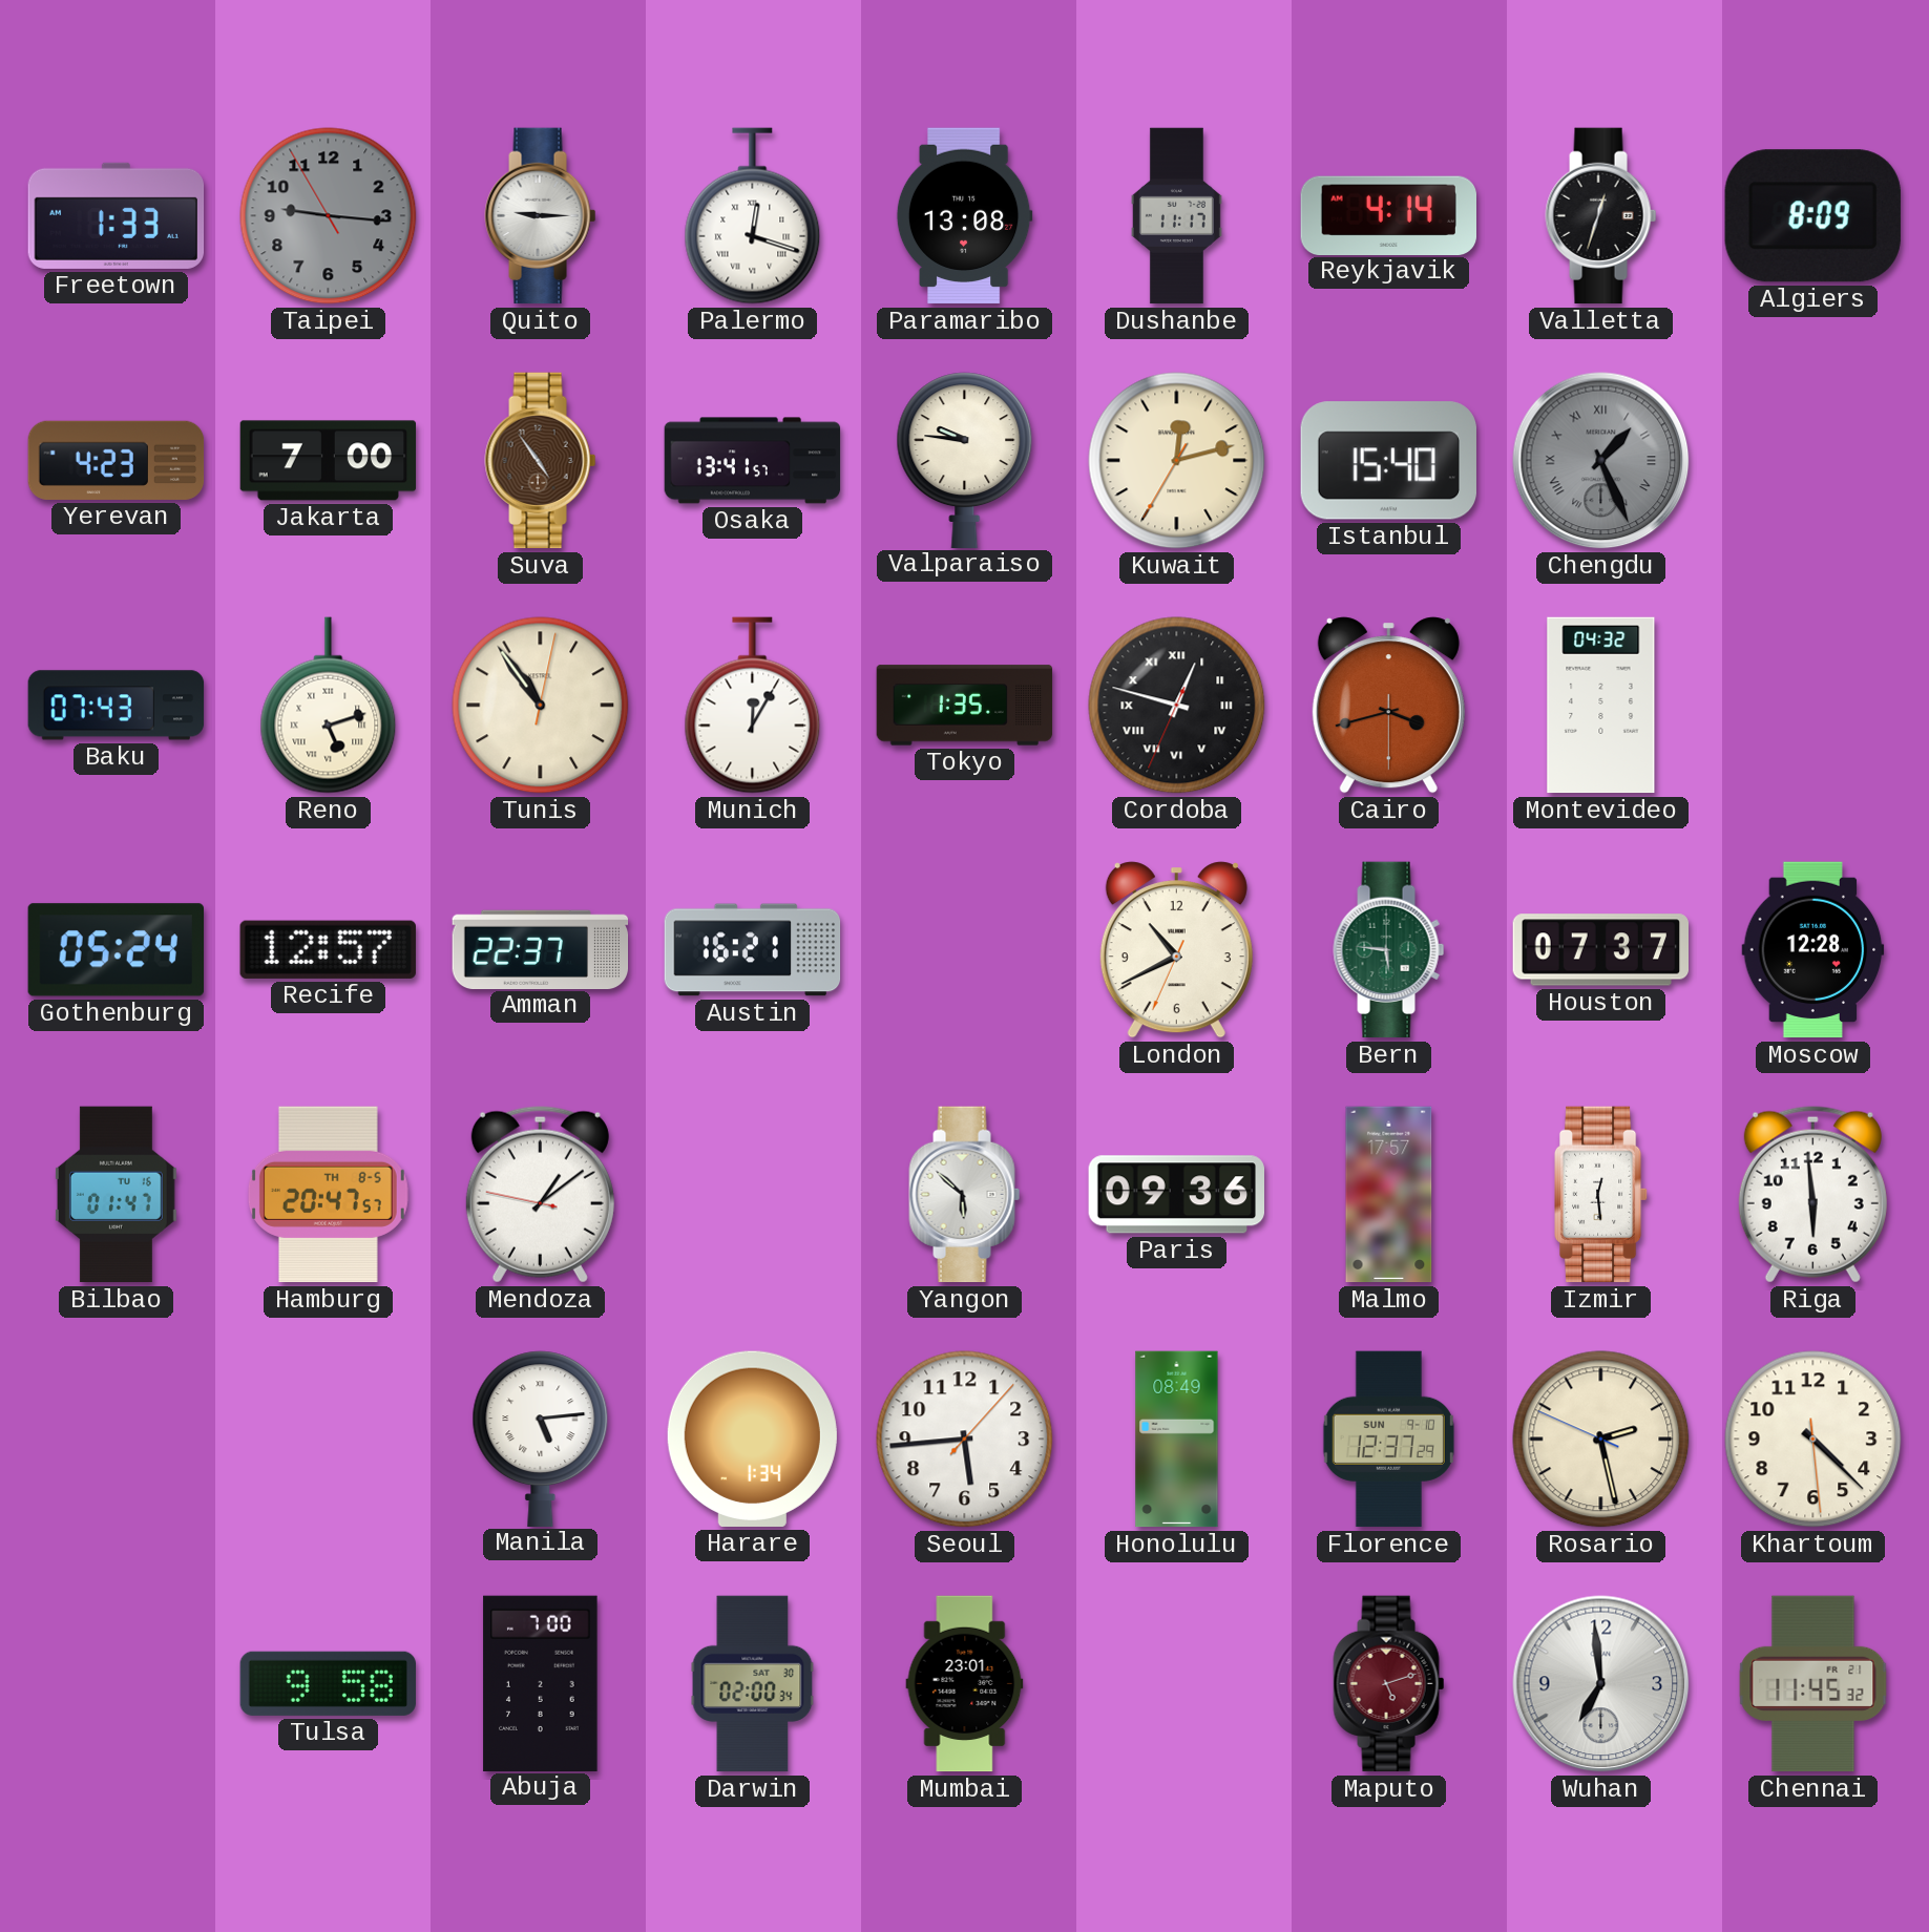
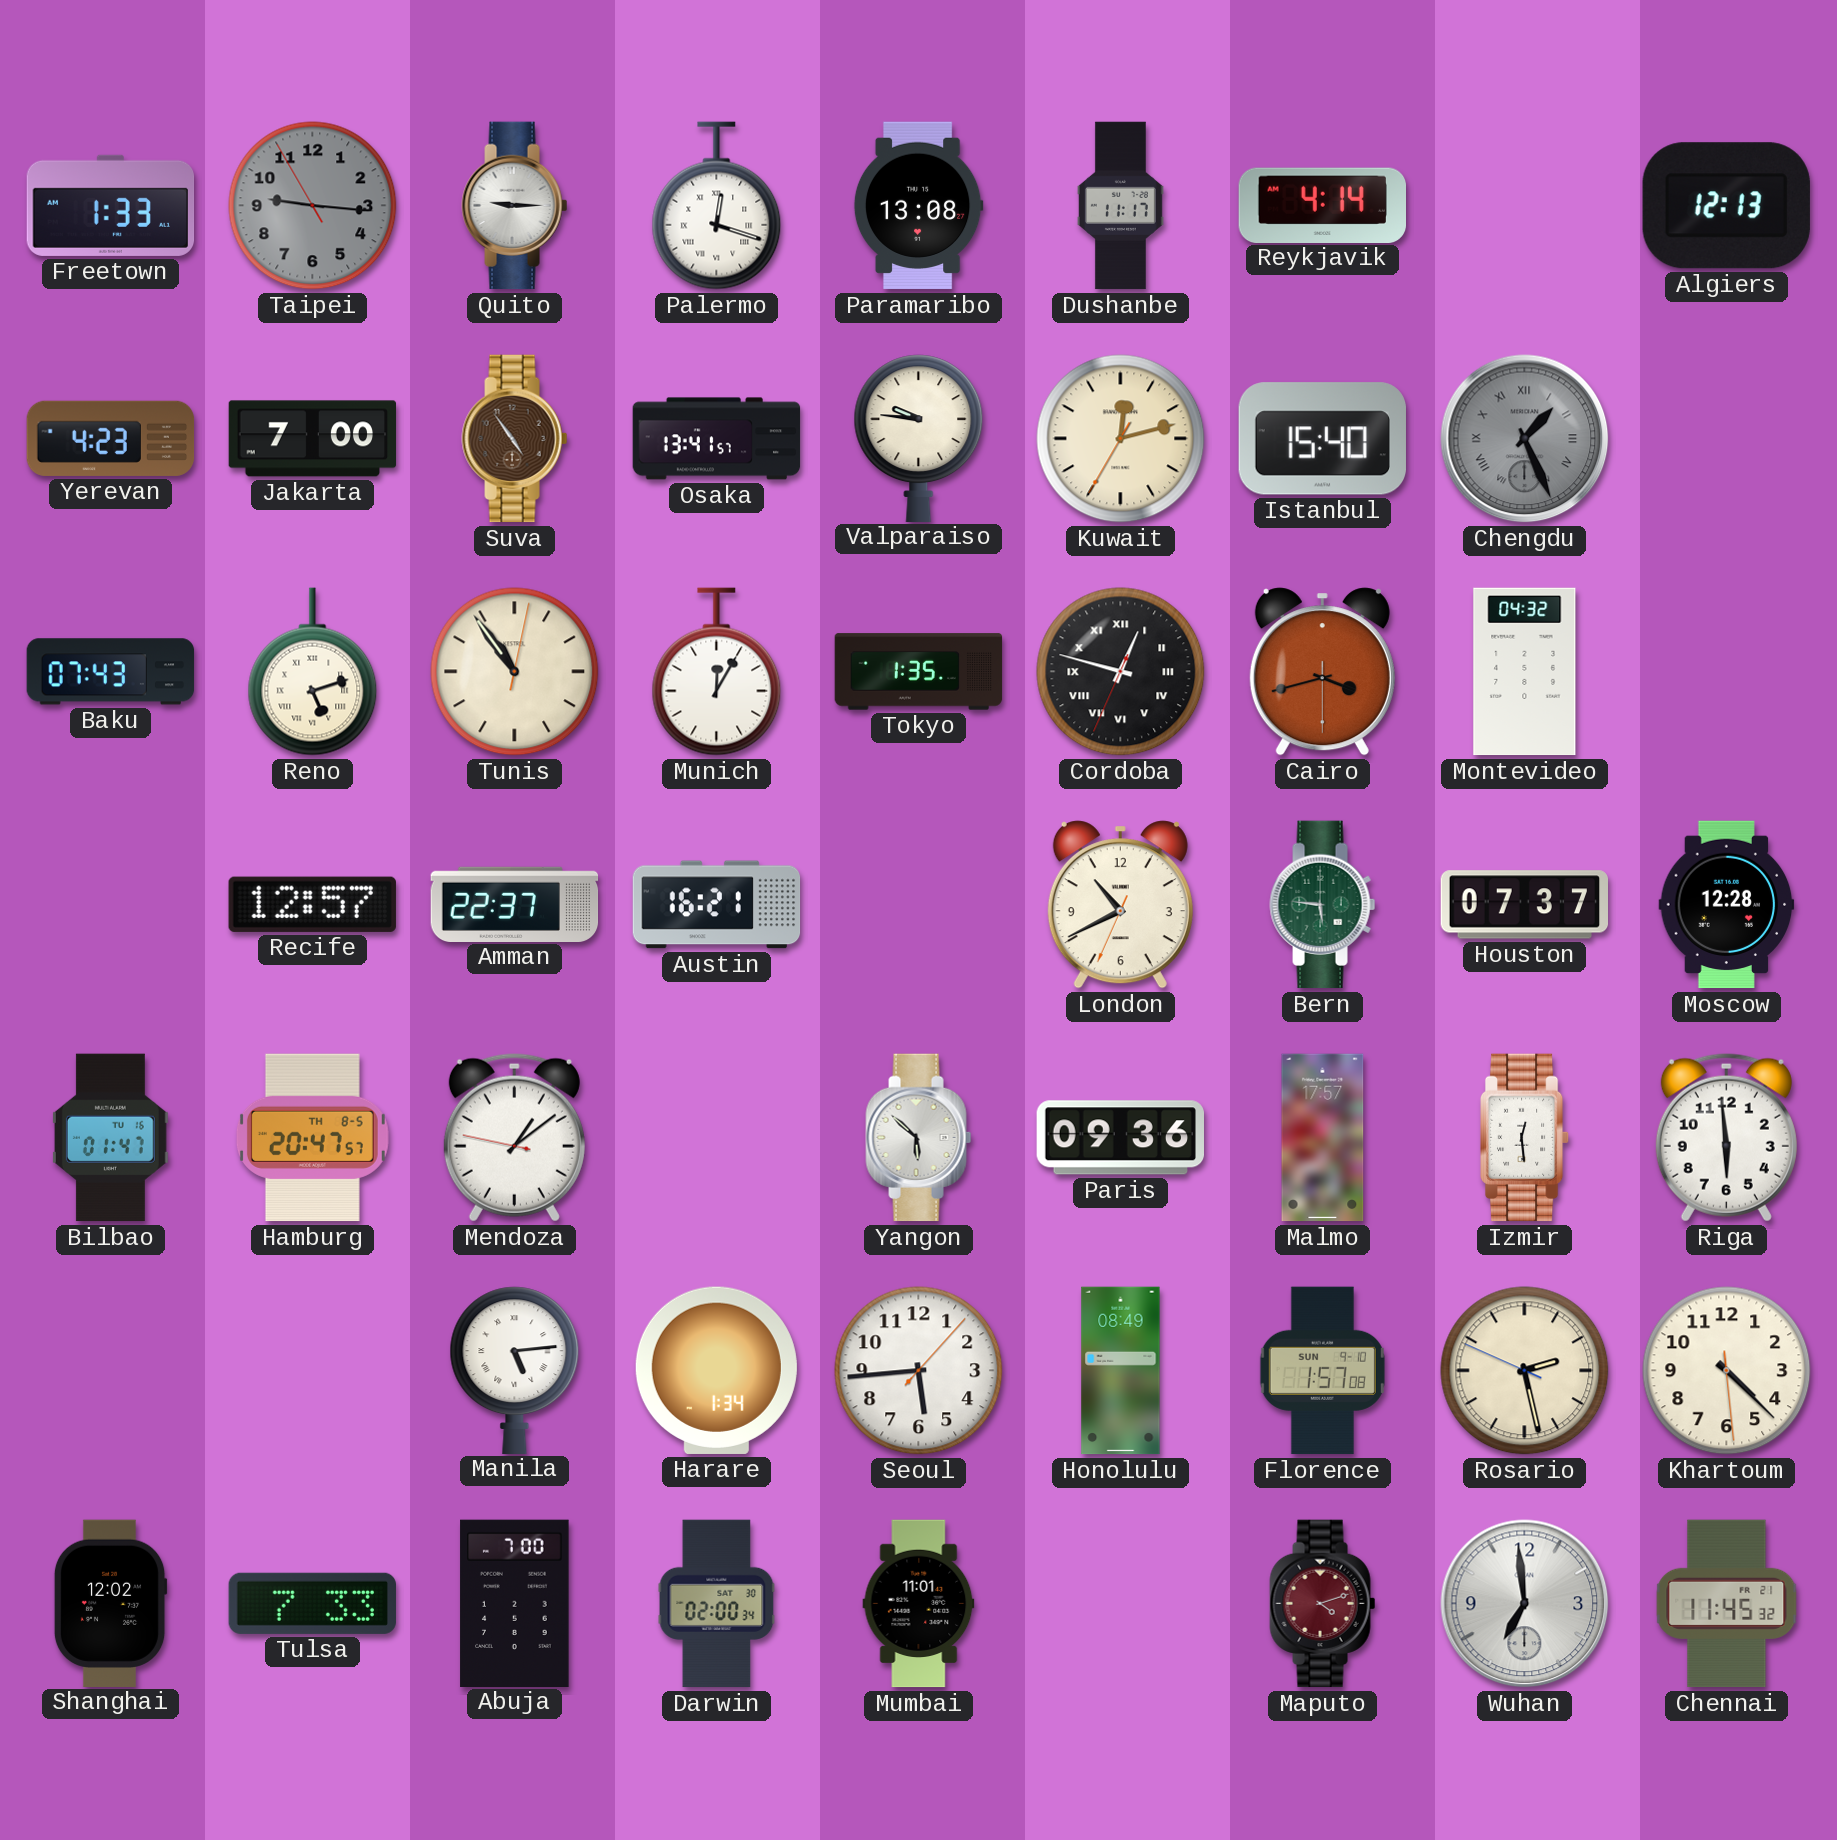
Valletta: 12:33 -> none (1601, 216)
Algiers: 8:09 -> 12:13 (1726, 206)
Gothenburg: 05:24 -> none (116, 950)
Florence: 12:37 -> 1:57 (1322, 1371)
Shanghai: none -> 12:02 (110, 1603)
Tulsa: 9:58 -> 7:33 (312, 1603)
Mumbai: 23:01 -> 11:01 (919, 1604)
Maputo: 5:12 -> 4:12 (1323, 1604)
